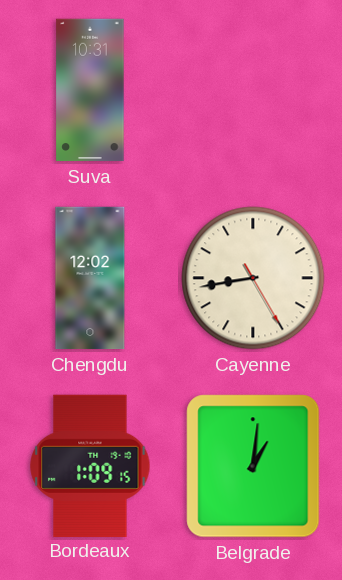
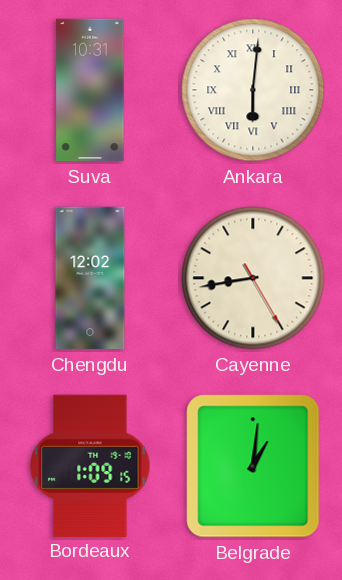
Ankara: none -> 6:01 (253, 90)
